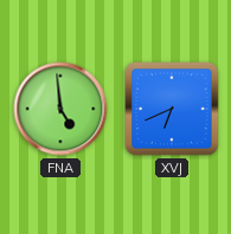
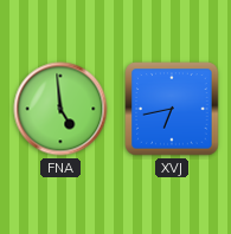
XVJ: 6:41 -> 6:43 (172, 109)
